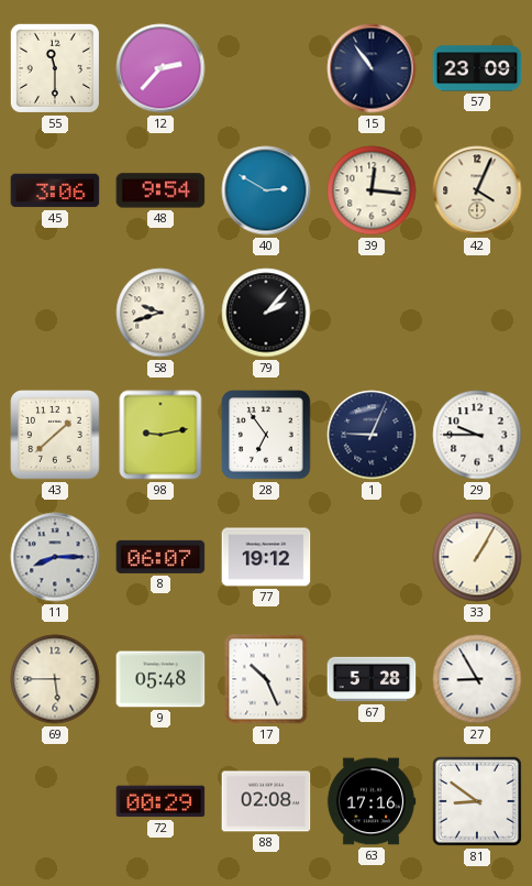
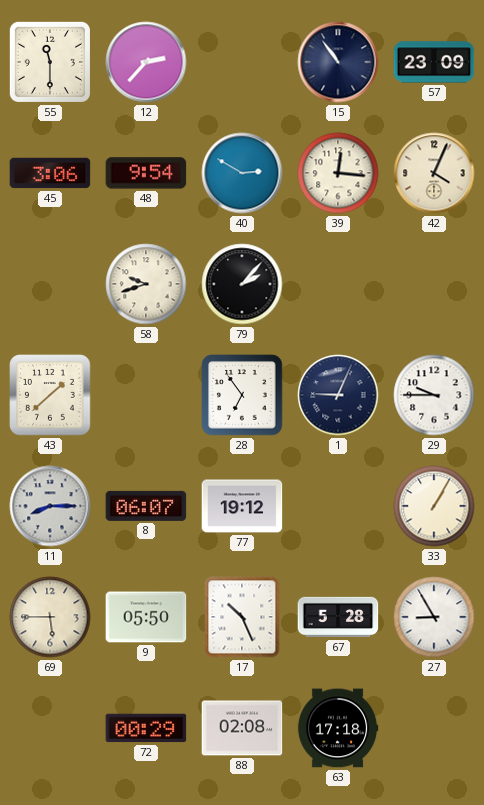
98: 9:13 -> none (160, 435)
9: 05:48 -> 05:50 (146, 617)
63: 17:16 -> 17:18 (338, 728)
81: 8:51 -> none (477, 801)
